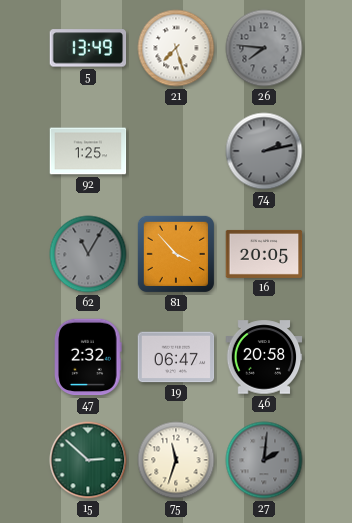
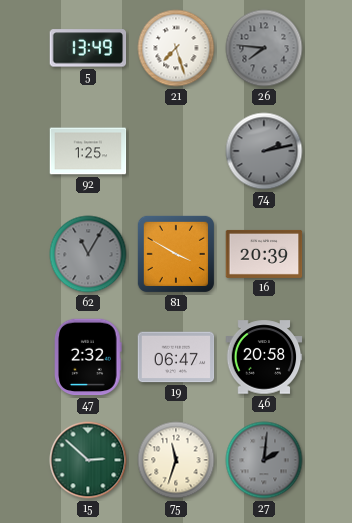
81: 3:53 -> 3:50 (176, 254)
16: 20:05 -> 20:39 (264, 254)
